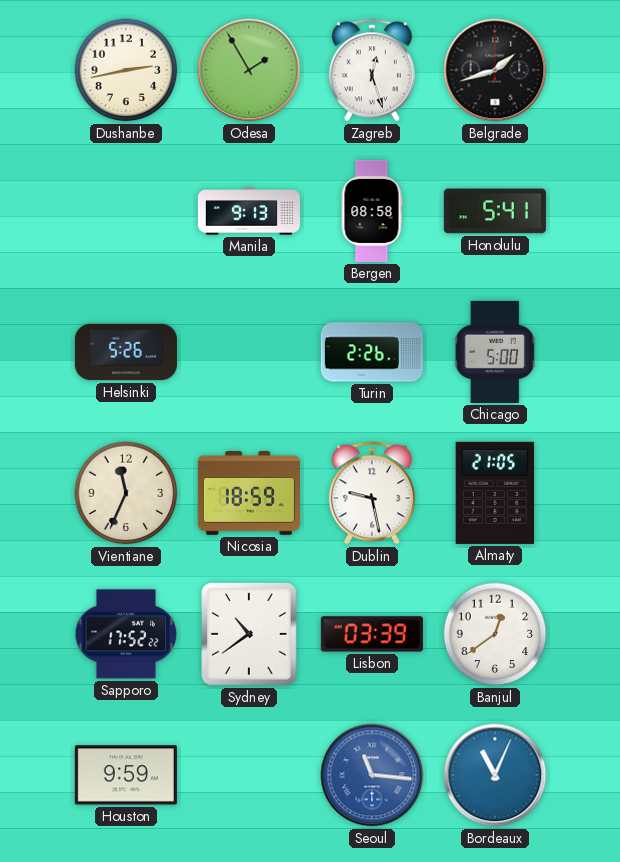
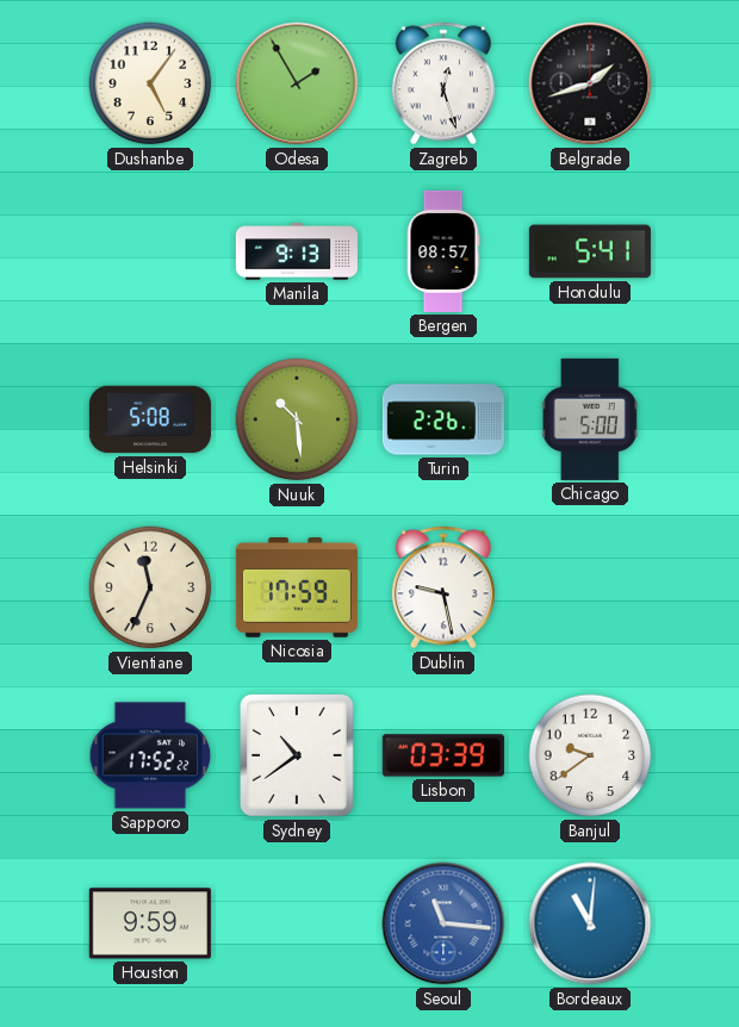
Dushanbe: 2:43 -> 5:06 (150, 83)
Bergen: 08:58 -> 08:57 (443, 251)
Helsinki: 5:26 -> 5:08 (150, 419)
Nuuk: none -> 10:29 (297, 419)
Nicosia: 18:59 -> 17:59 (297, 589)
Almaty: 21:05 -> none (495, 493)
Banjul: 12:39 -> 9:39 (590, 755)
Bordeaux: 11:04 -> 11:01 (590, 923)
